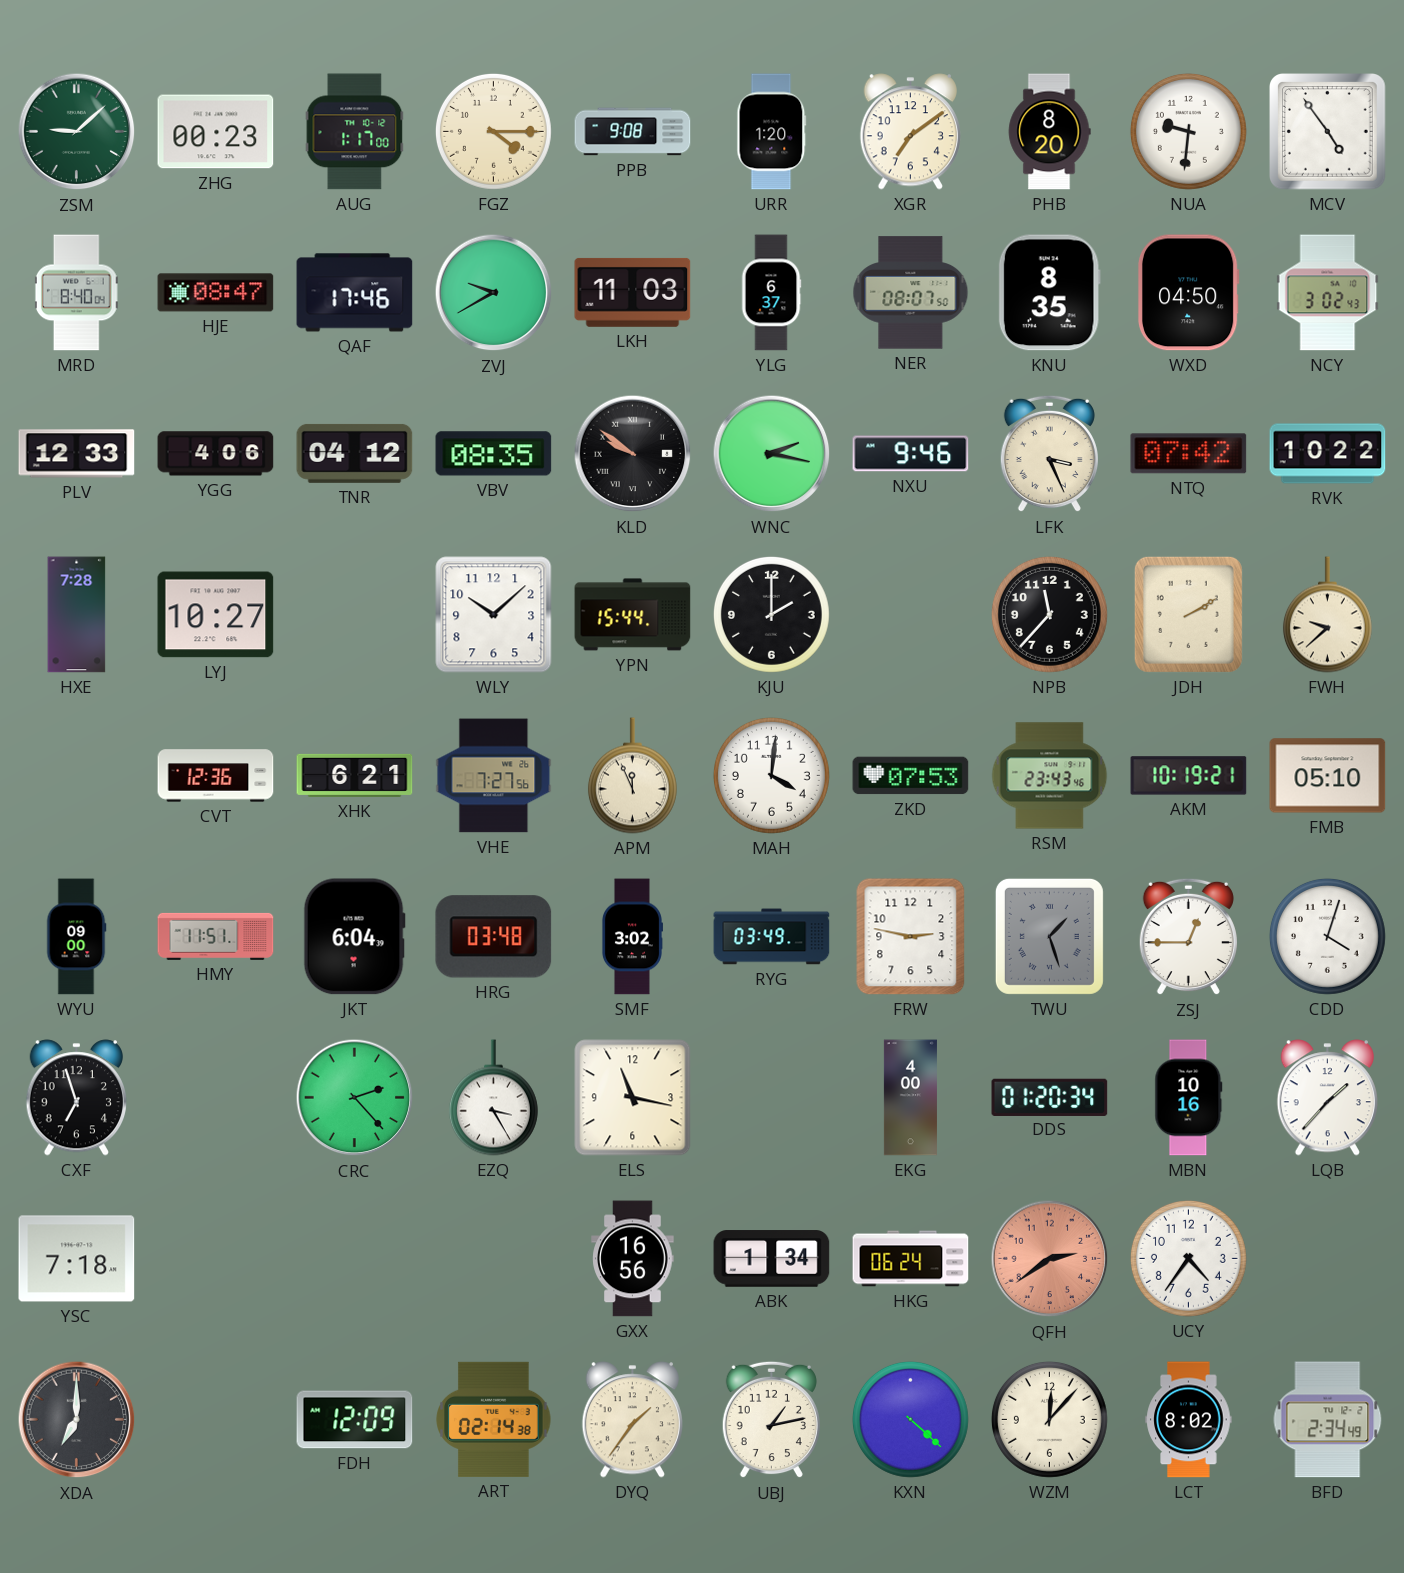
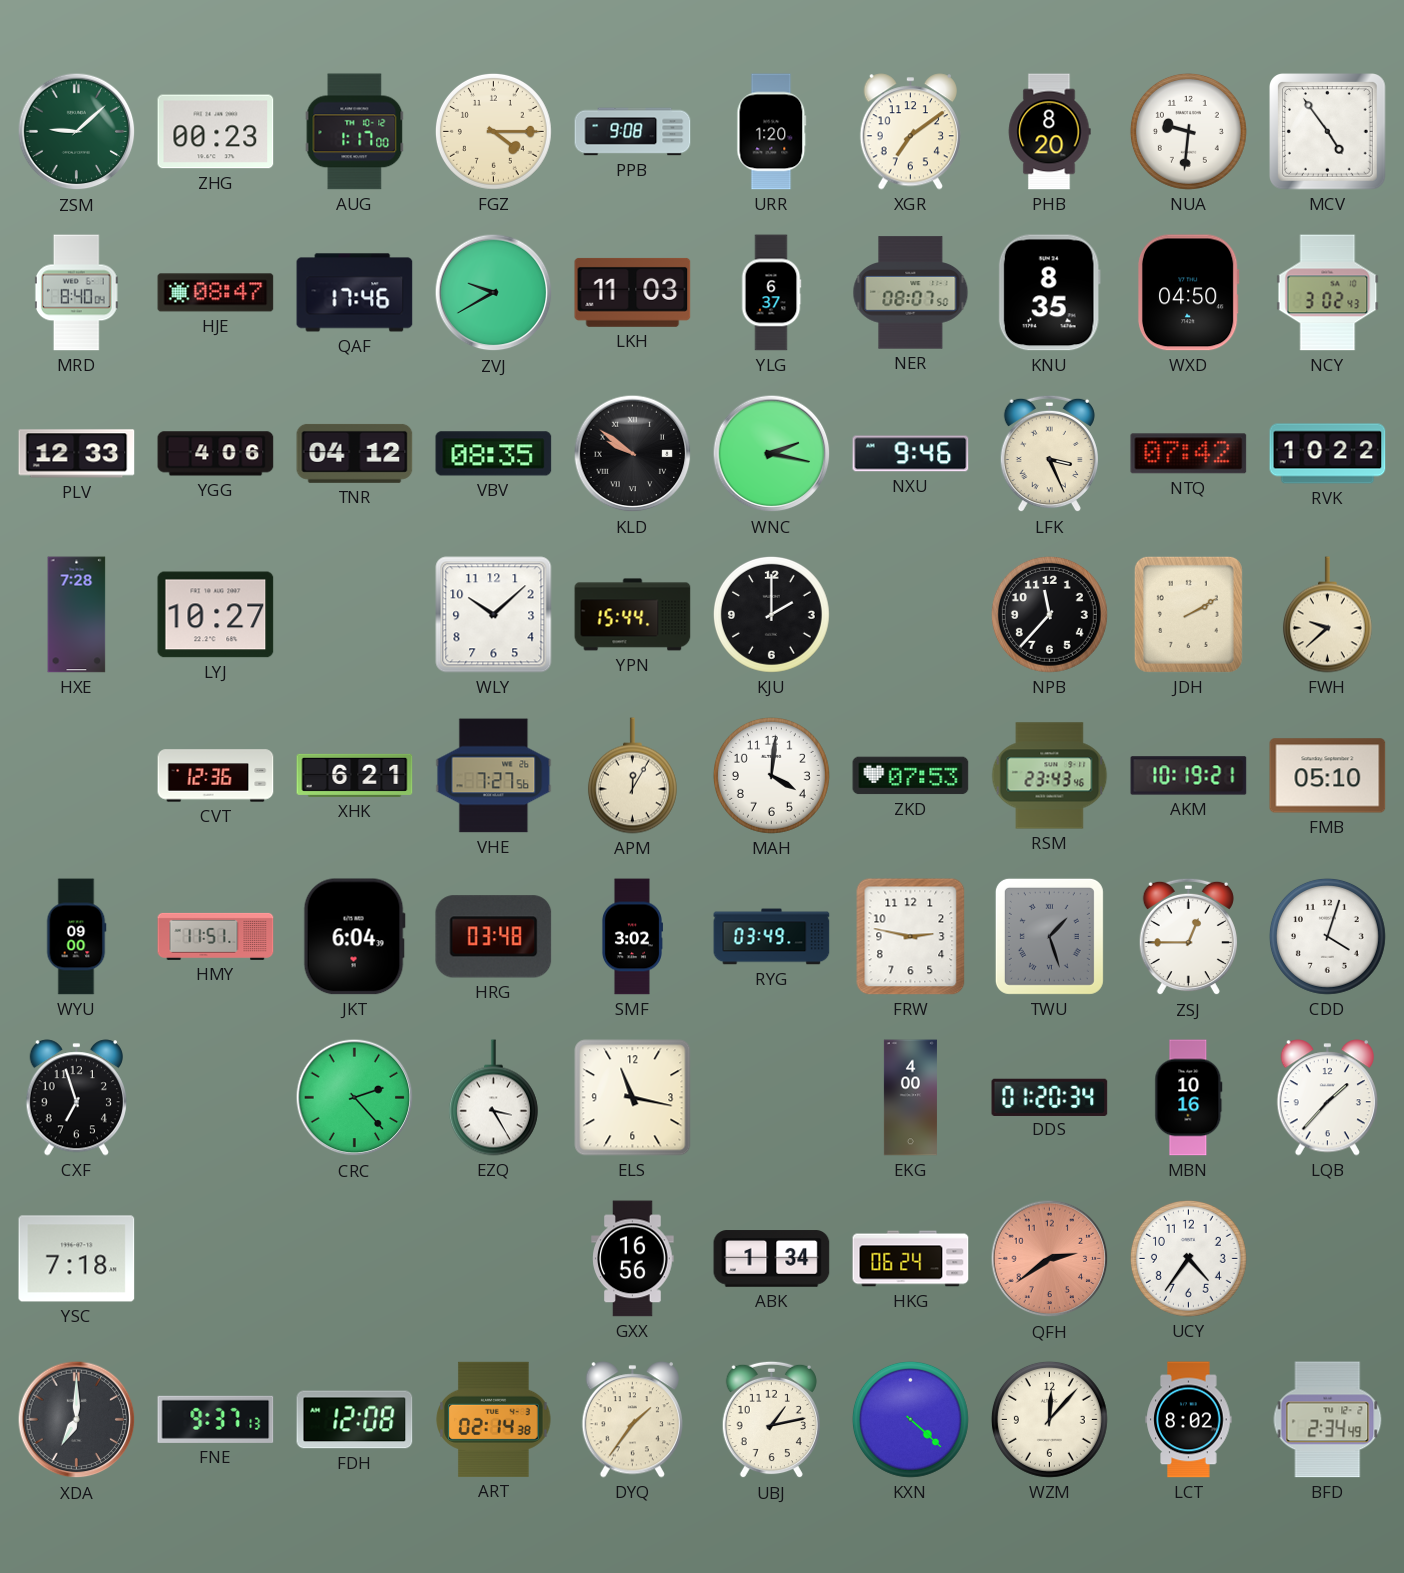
APM: 11:56 -> 12:05 (632, 776)
FNE: none -> 9:37 (216, 1419)
FDH: 12:09 -> 12:08 (355, 1420)
